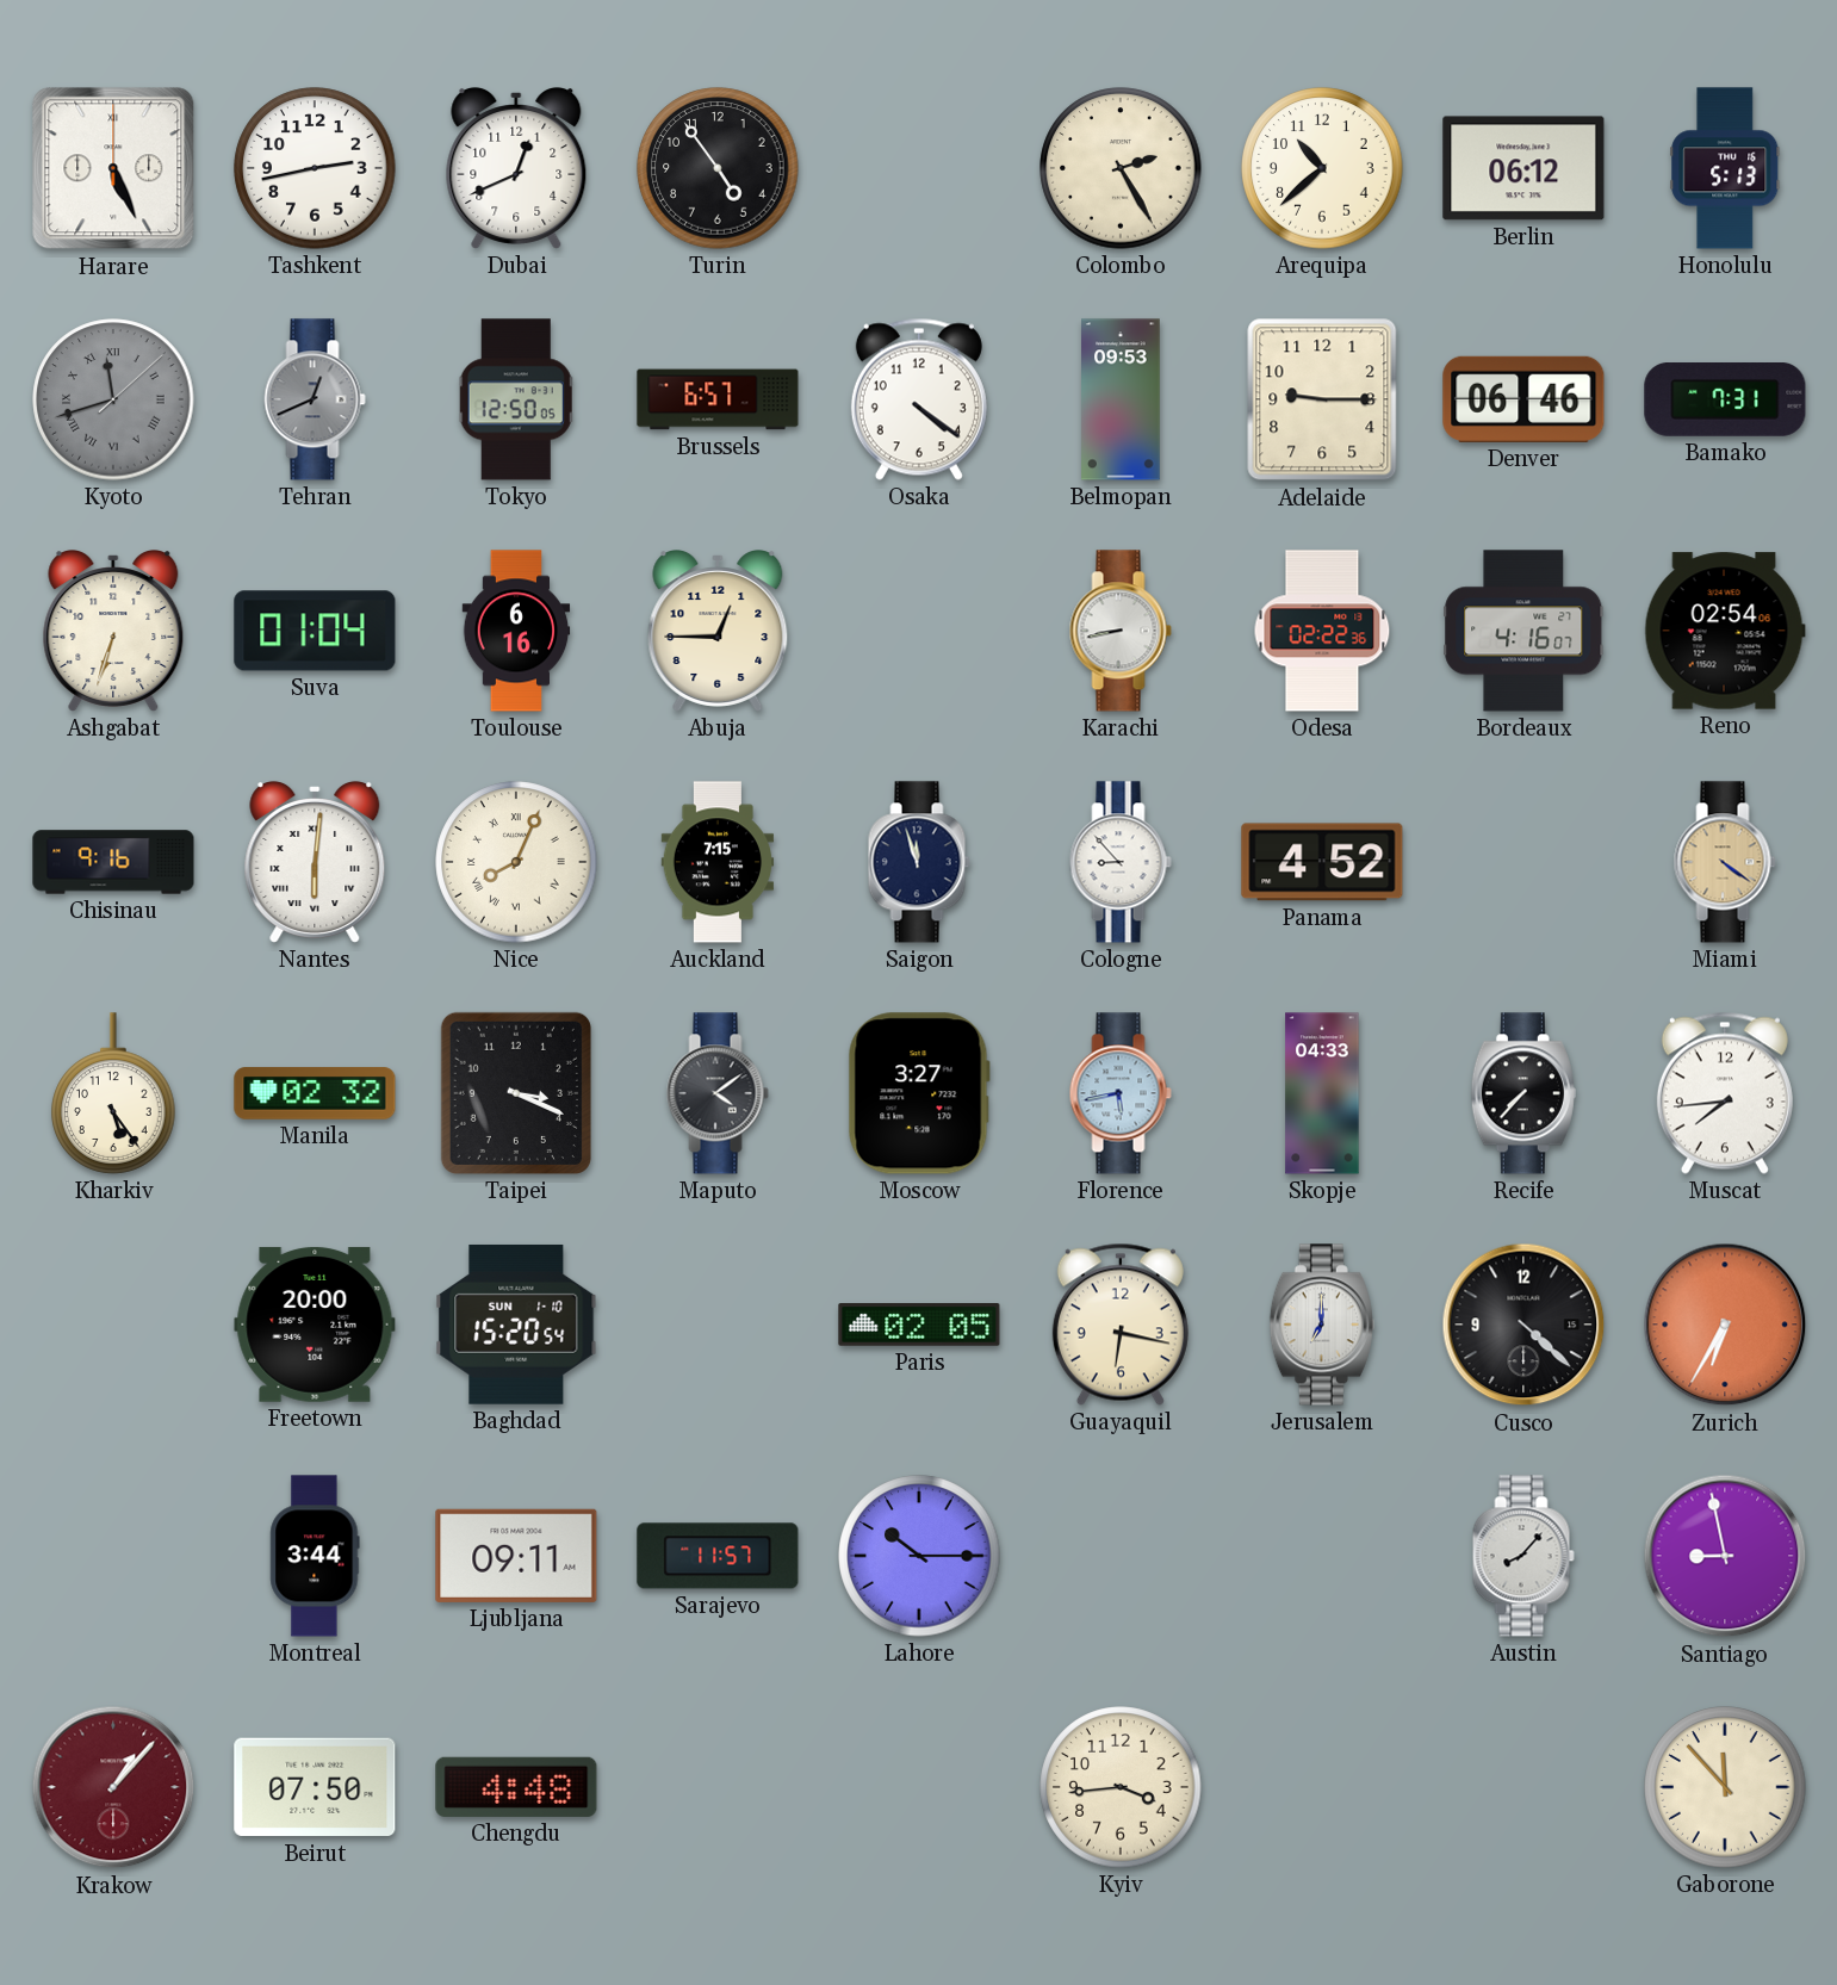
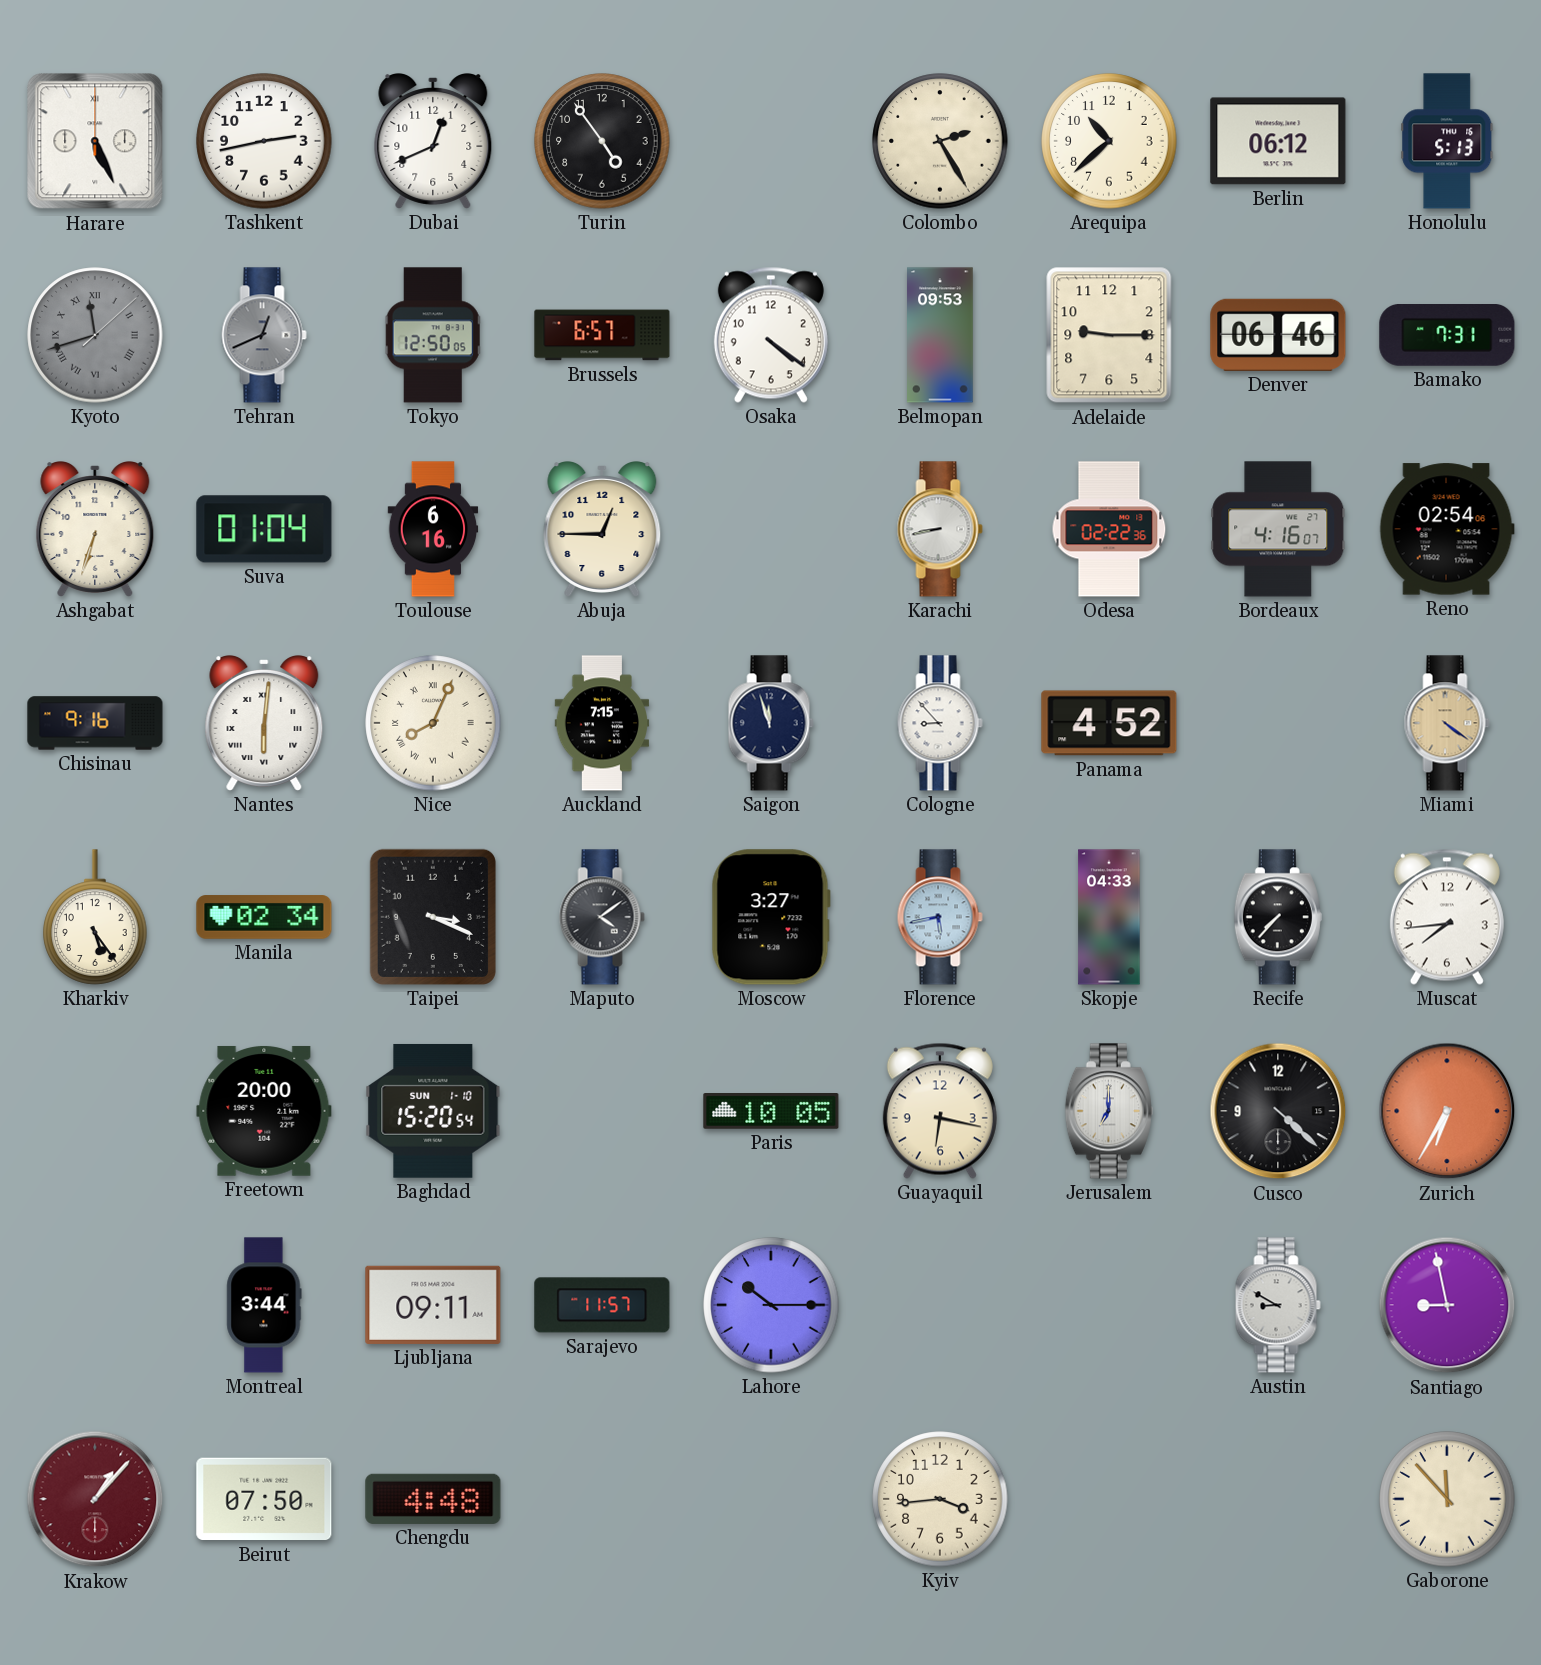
Manila: 02:32 -> 02:34 (264, 917)
Paris: 02:05 -> 10:05 (771, 1112)
Austin: 8:07 -> 8:50 (1278, 1305)
